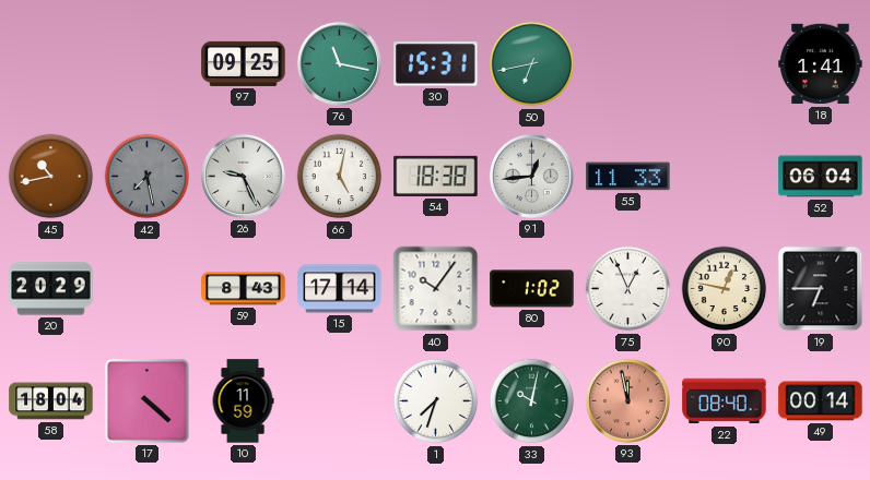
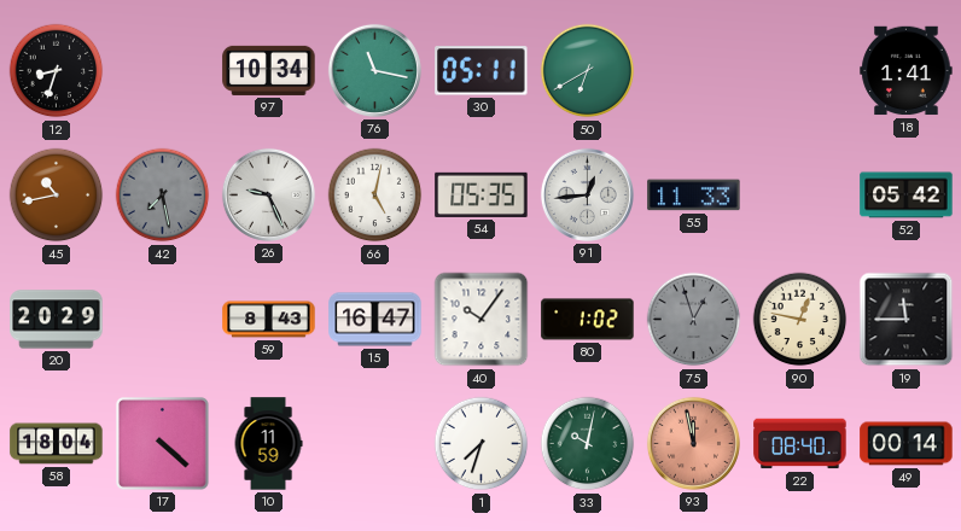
12: none -> 8:33 (57, 71)
97: 09:25 -> 10:34 (269, 70)
30: 15:31 -> 05:11 (482, 71)
50: 6:43 -> 6:40 (588, 71)
54: 18:38 -> 05:35 (482, 194)
52: 06:04 -> 05:42 (907, 196)
15: 17:14 -> 16:47 (375, 320)
75: 12:56 -> 12:57 (694, 320)
75 dial: white -> grey (694, 320)
19: 6:45 -> 11:45 (907, 320)
